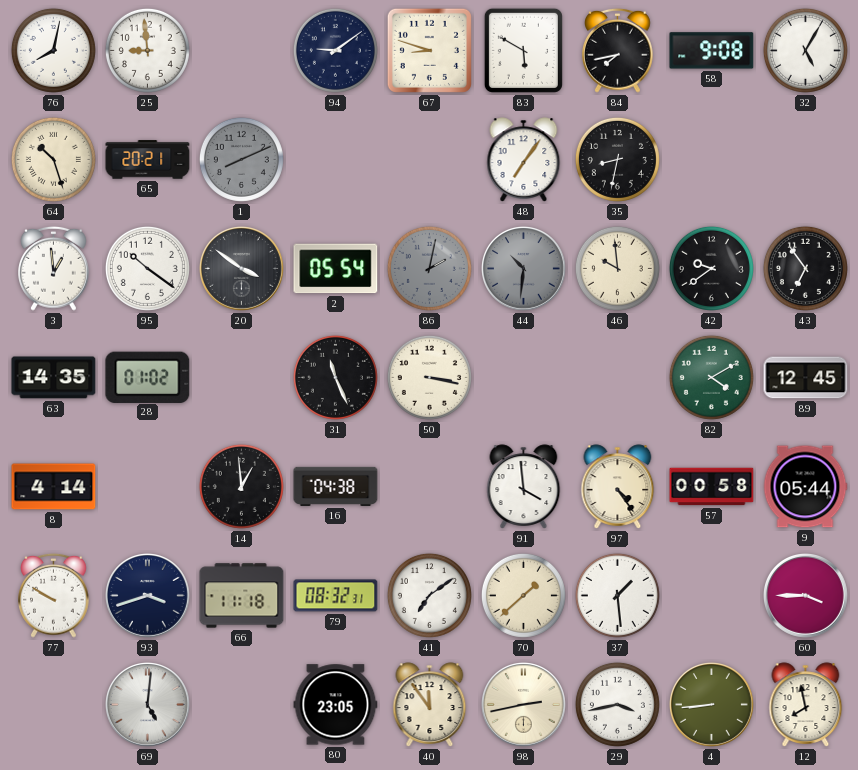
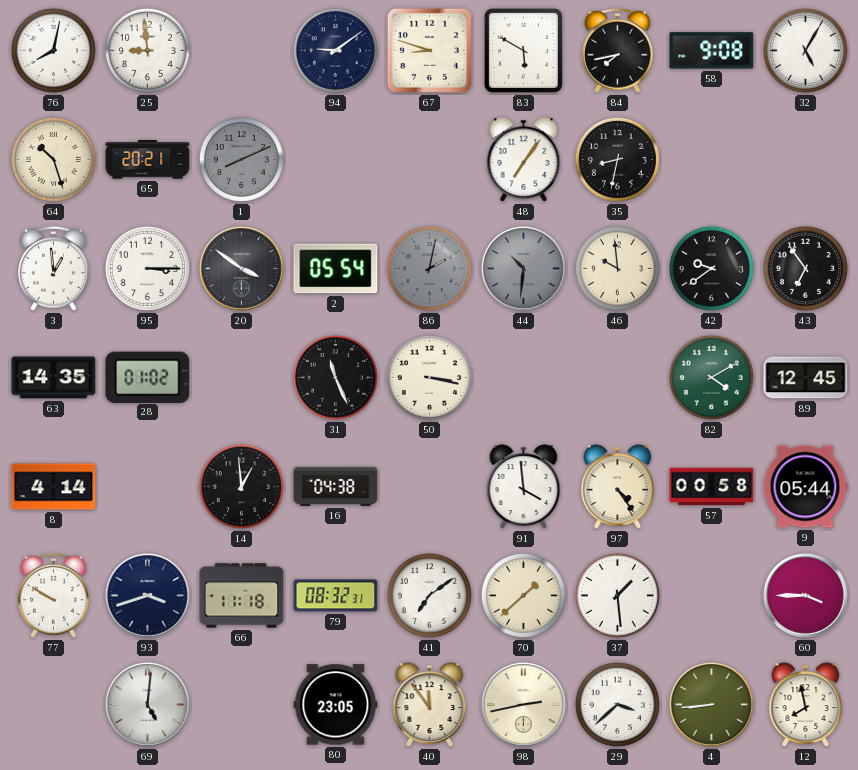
95: 10:21 -> 3:15 (147, 268)
29: 3:43 -> 3:38 (617, 704)
